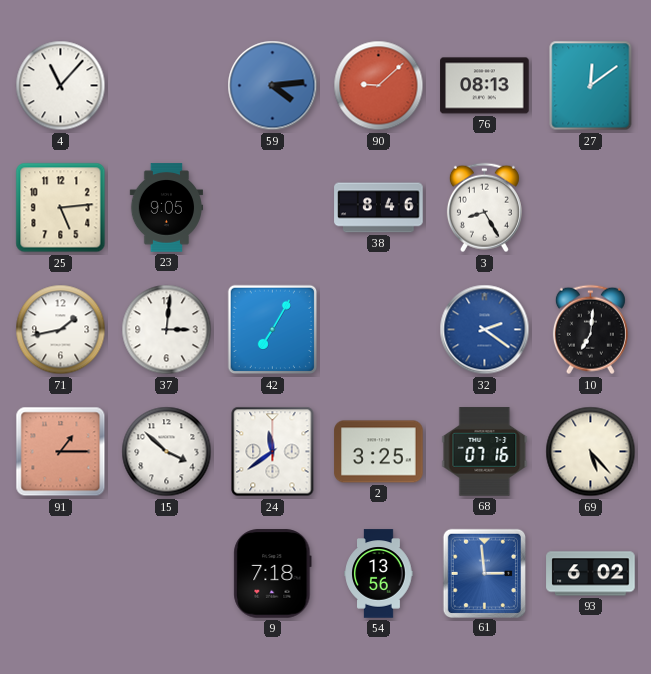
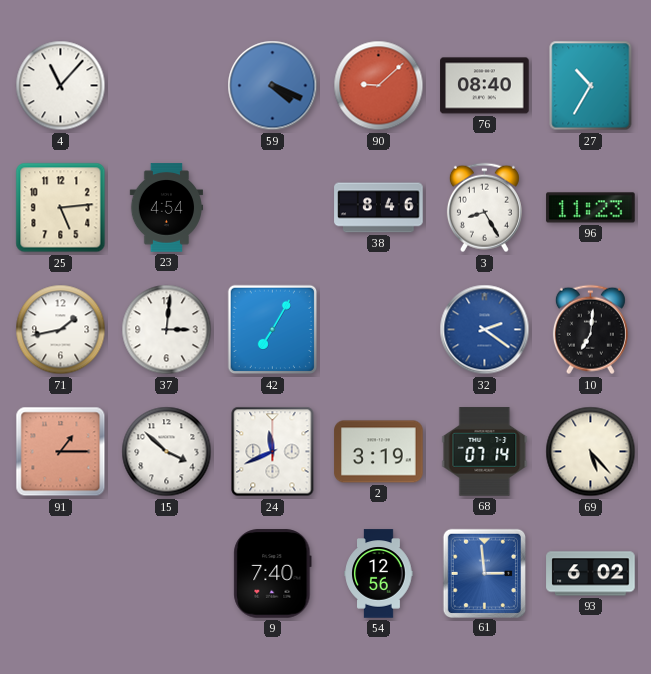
59: 4:14 -> 4:19 (273, 86)
76: 08:13 -> 08:40 (485, 86)
27: 12:09 -> 10:35 (591, 86)
23: 9:05 -> 4:54 (167, 208)
96: none -> 11:23 (591, 208)
24: 11:39 -> 11:41 (273, 452)
2: 3:25 -> 3:19 (379, 452)
68: 07:16 -> 07:14 (485, 452)
9: 7:18 -> 7:40 (273, 574)
54: 13:56 -> 12:56 (379, 574)
